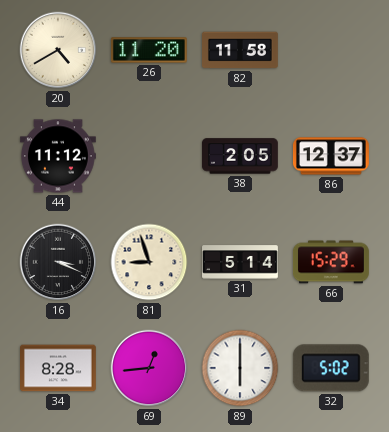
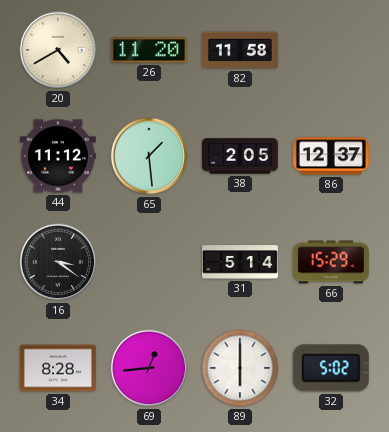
65: none -> 1:29 (149, 156)
16: 3:19 -> 3:21 (58, 262)
81: 8:57 -> none (149, 262)
